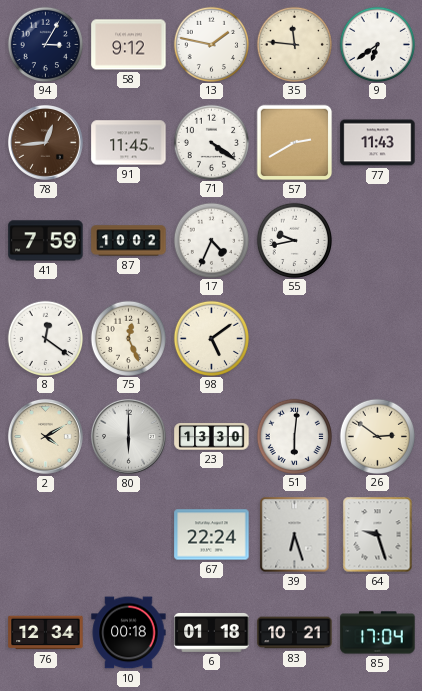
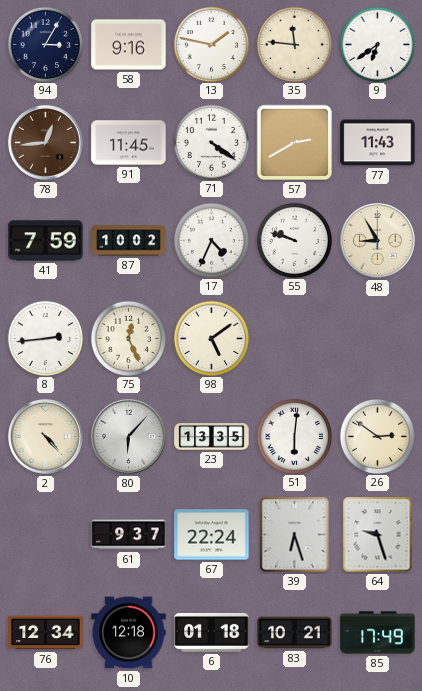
58: 9:12 -> 9:16 (129, 45)
55: 9:43 -> 9:48 (294, 240)
48: none -> 8:55 (378, 241)
8: 12:21 -> 2:44 (45, 338)
2: 4:10 -> 4:23 (46, 437)
80: 6:00 -> 6:07 (129, 437)
23: 13:30 -> 13:35 (212, 437)
61: none -> 9:37 (129, 535)
10: 00:18 -> 12:18 (129, 633)
85: 17:04 -> 17:49 (378, 633)
